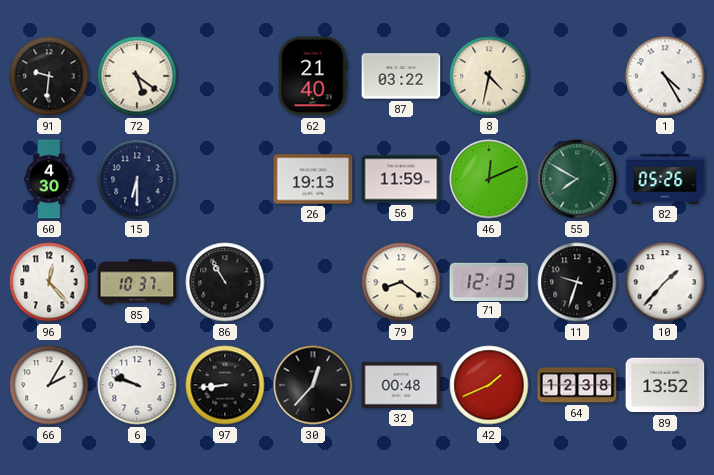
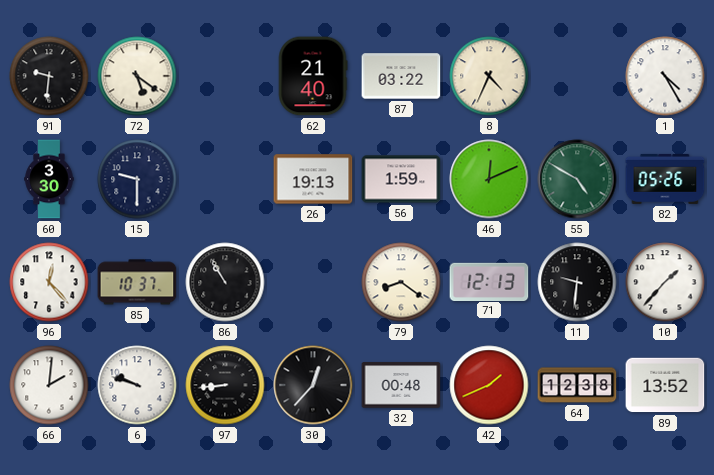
8: 4:32 -> 4:34 (489, 76)
60: 4:30 -> 3:30 (49, 179)
15: 6:30 -> 9:30 (137, 179)
56: 11:59 -> 1:59 (401, 179)
55: 7:50 -> 4:50 (577, 179)
11: 9:33 -> 9:31 (577, 282)
66: 2:05 -> 2:01 (49, 385)
